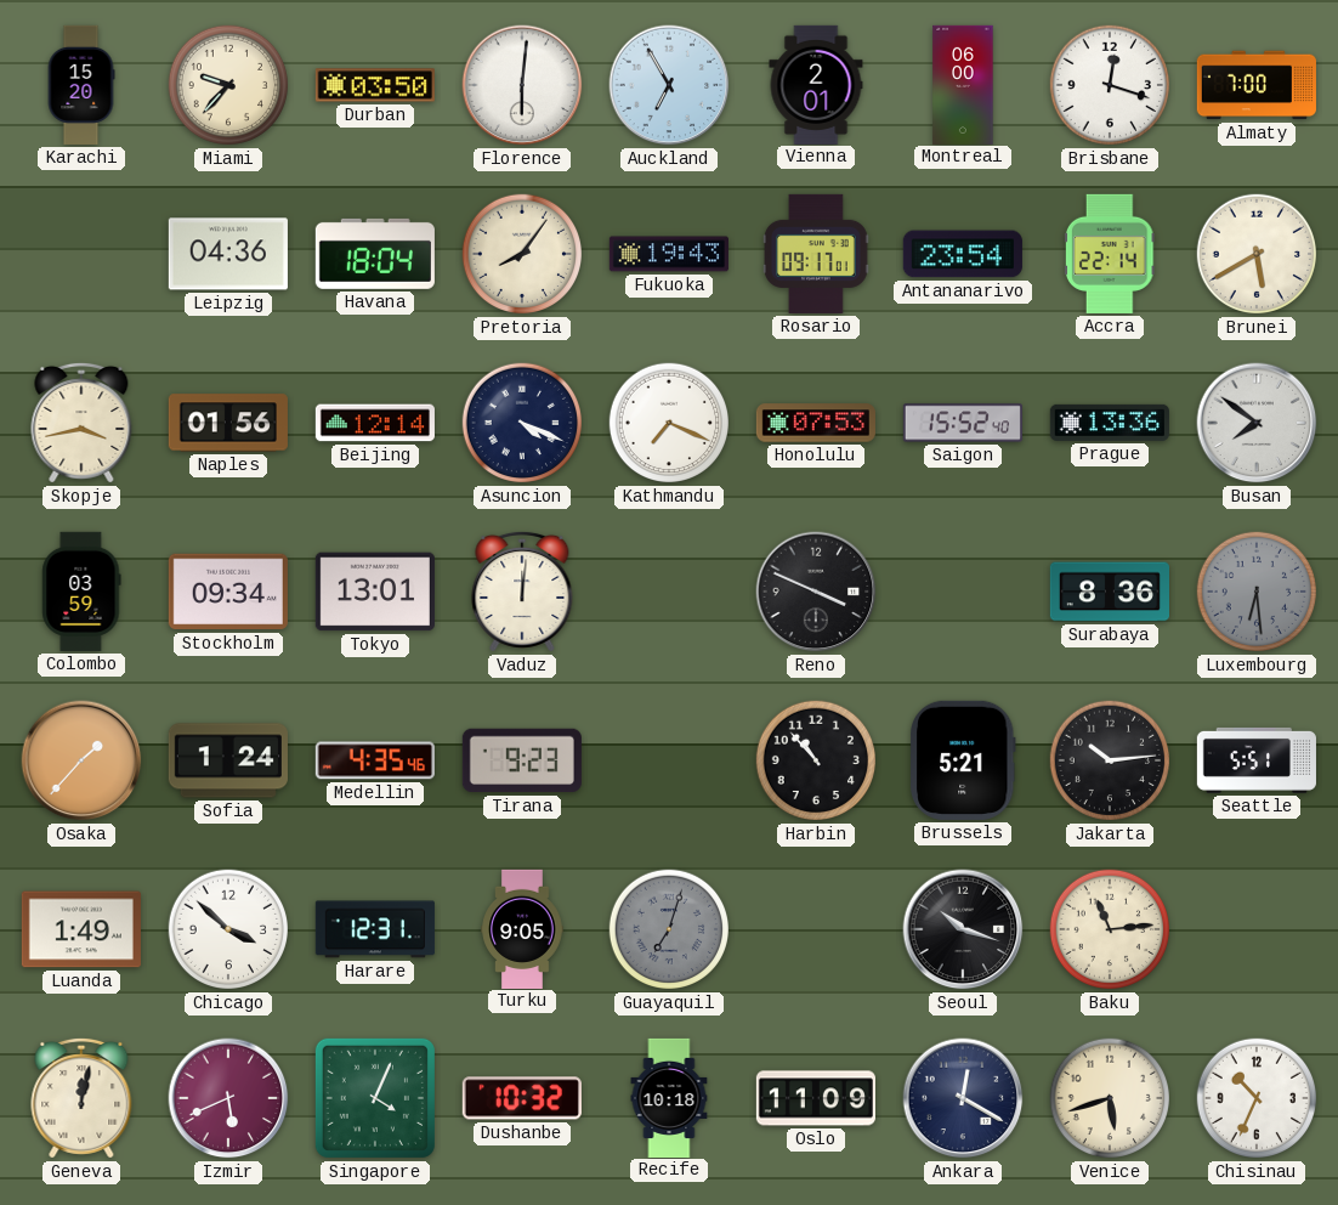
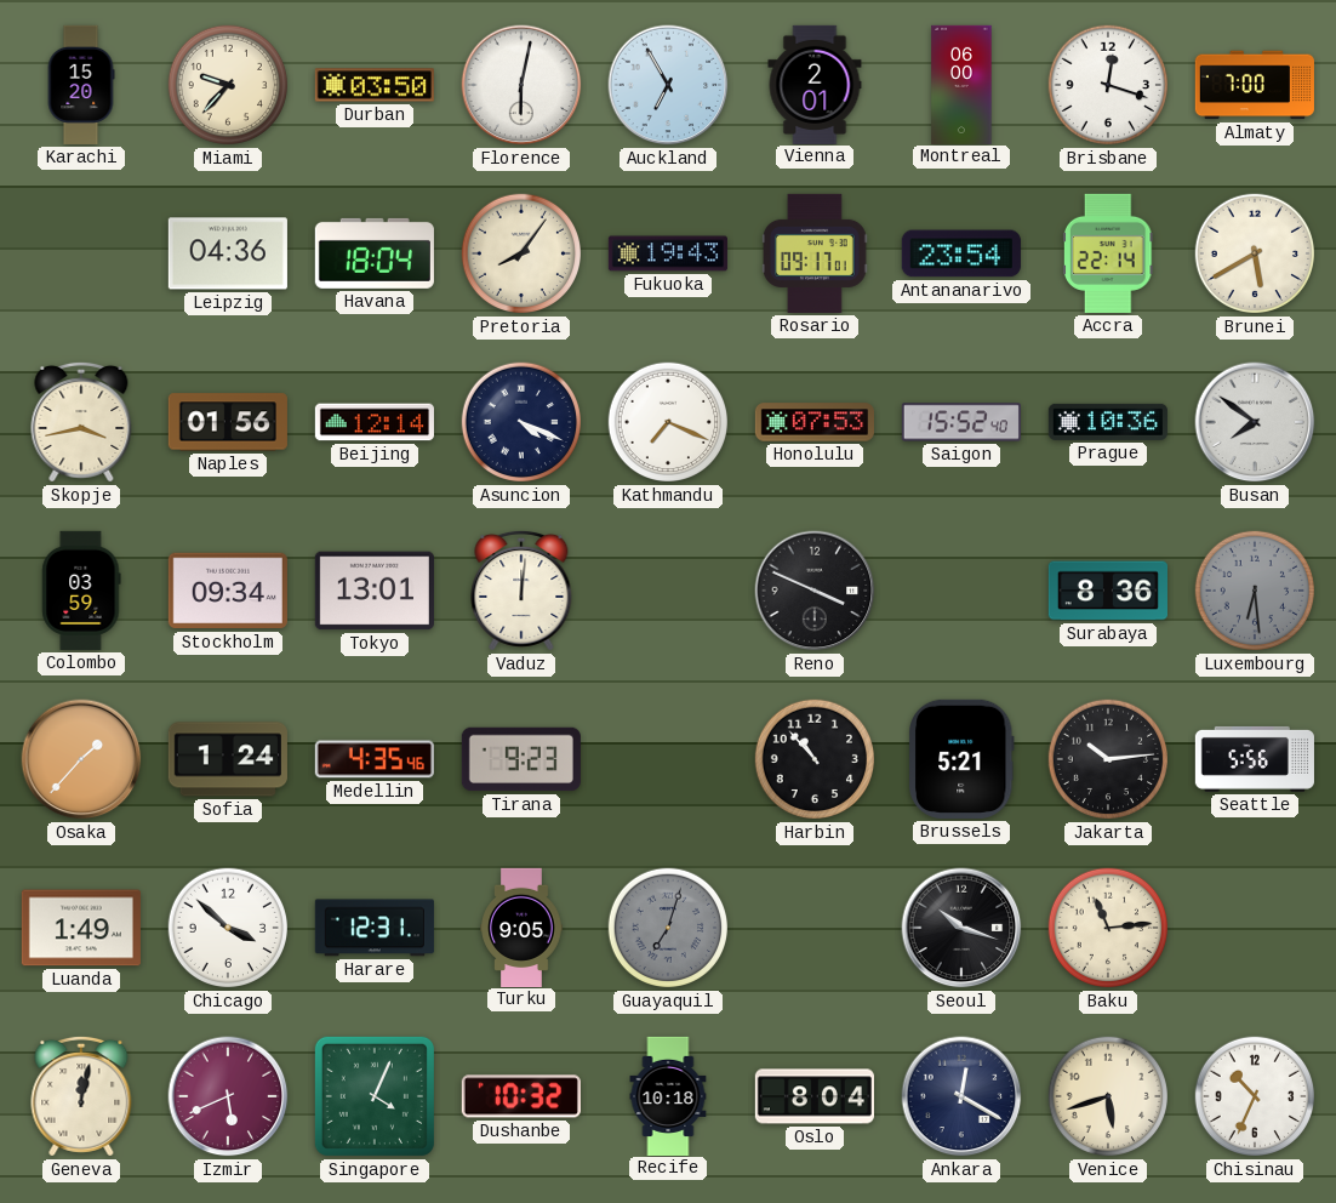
Florence: 6:01 -> 6:02 (521, 85)
Prague: 13:36 -> 10:36 (1108, 422)
Seattle: 5:51 -> 5:56 (1255, 759)
Oslo: 11:09 -> 8:04 (815, 1096)
